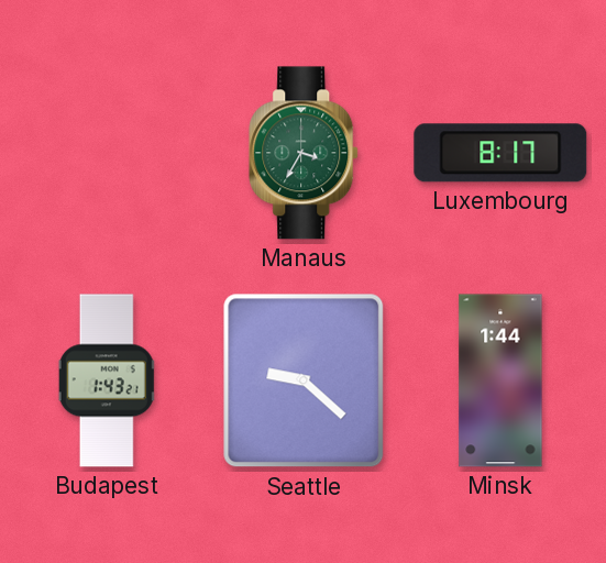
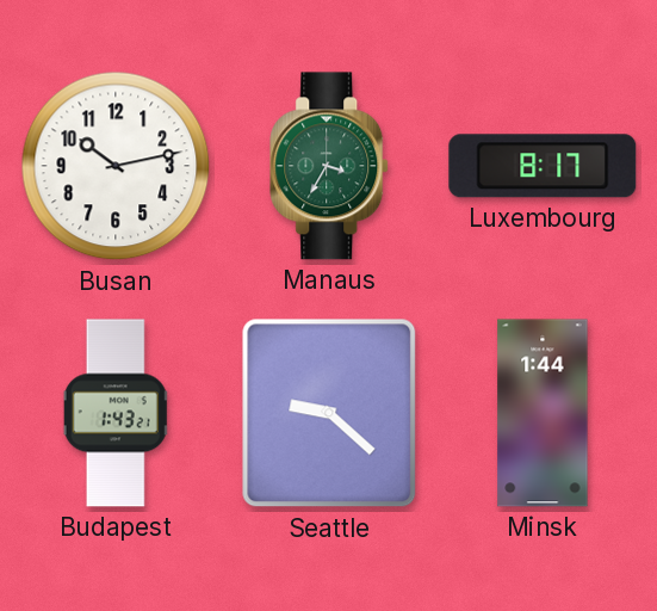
Busan: none -> 10:13 (116, 166)
